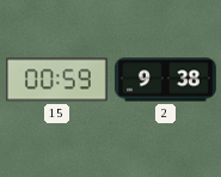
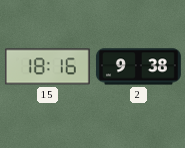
15: 00:59 -> 18:16 (47, 67)
